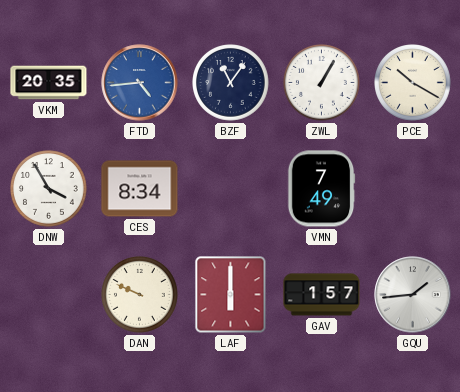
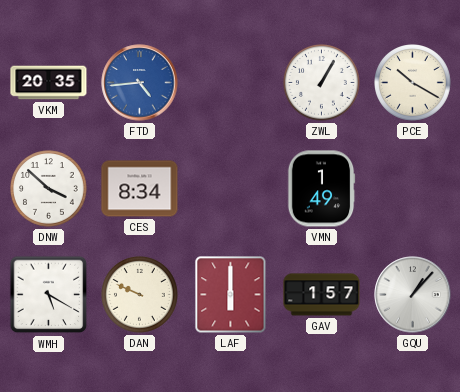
BZF: 11:06 -> none (231, 83)
DNW: 3:55 -> 3:52 (49, 189)
VMN: 7:49 -> 1:49 (321, 189)
WMH: none -> 5:20 (49, 295)
GQU: 1:44 -> 1:07 (413, 295)
